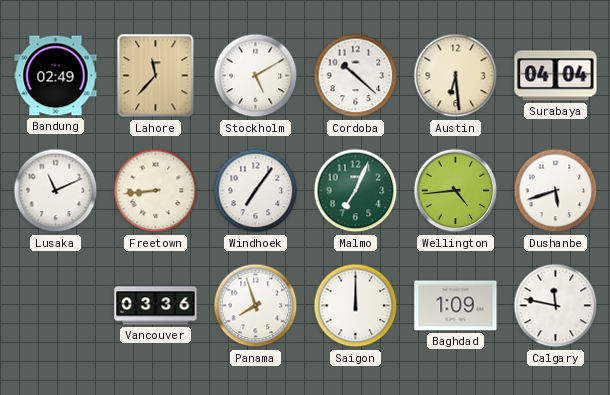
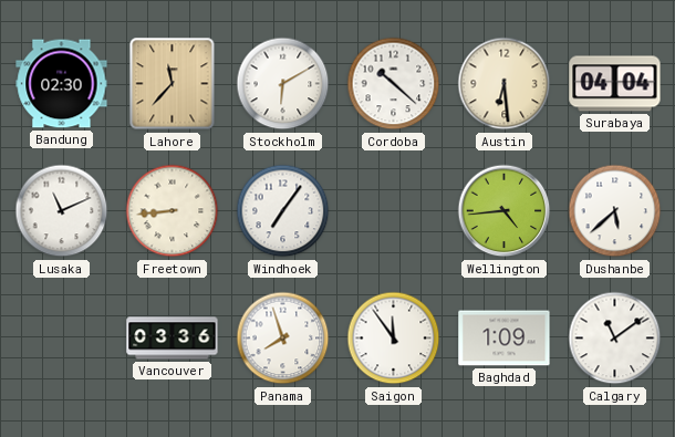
Bandung: 02:49 -> 02:30 (62, 84)
Stockholm: 5:10 -> 6:10 (283, 84)
Malmo: 7:04 -> none (356, 191)
Dushanbe: 5:42 -> 5:38 (615, 211)
Saigon: 12:00 -> 11:54 (394, 339)
Calgary: 11:47 -> 11:09 (615, 339)
